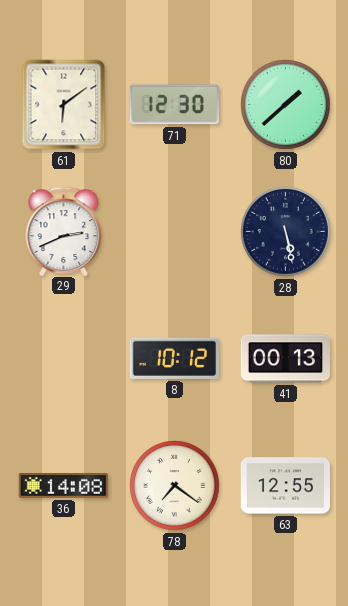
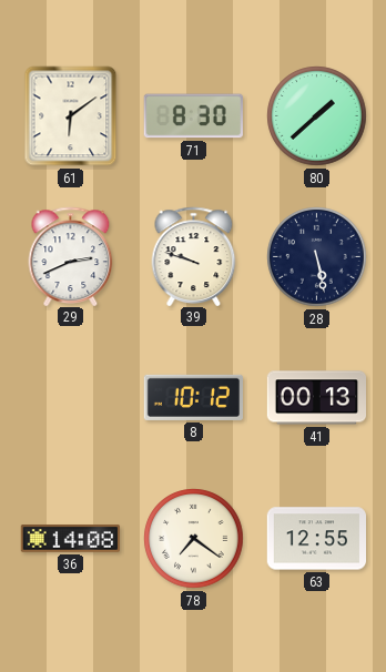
71: 12:30 -> 8:30 (193, 116)
39: none -> 9:48 (194, 256)
